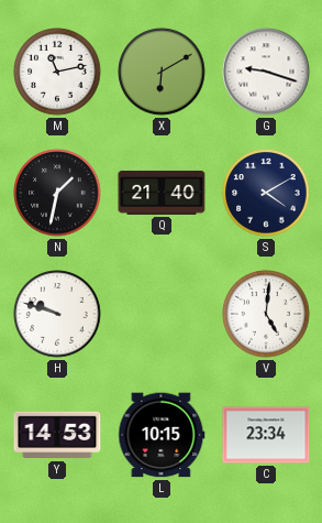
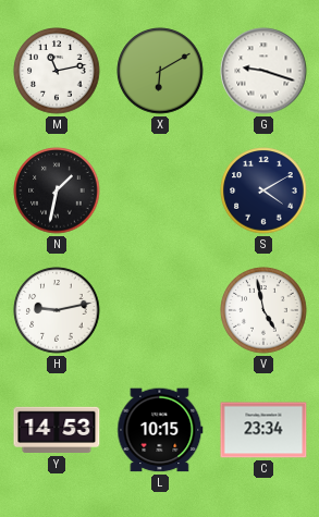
Q: 21:40 -> none (162, 194)
H: 9:48 -> 9:13 (57, 310)
V: 5:01 -> 4:58 (263, 310)
